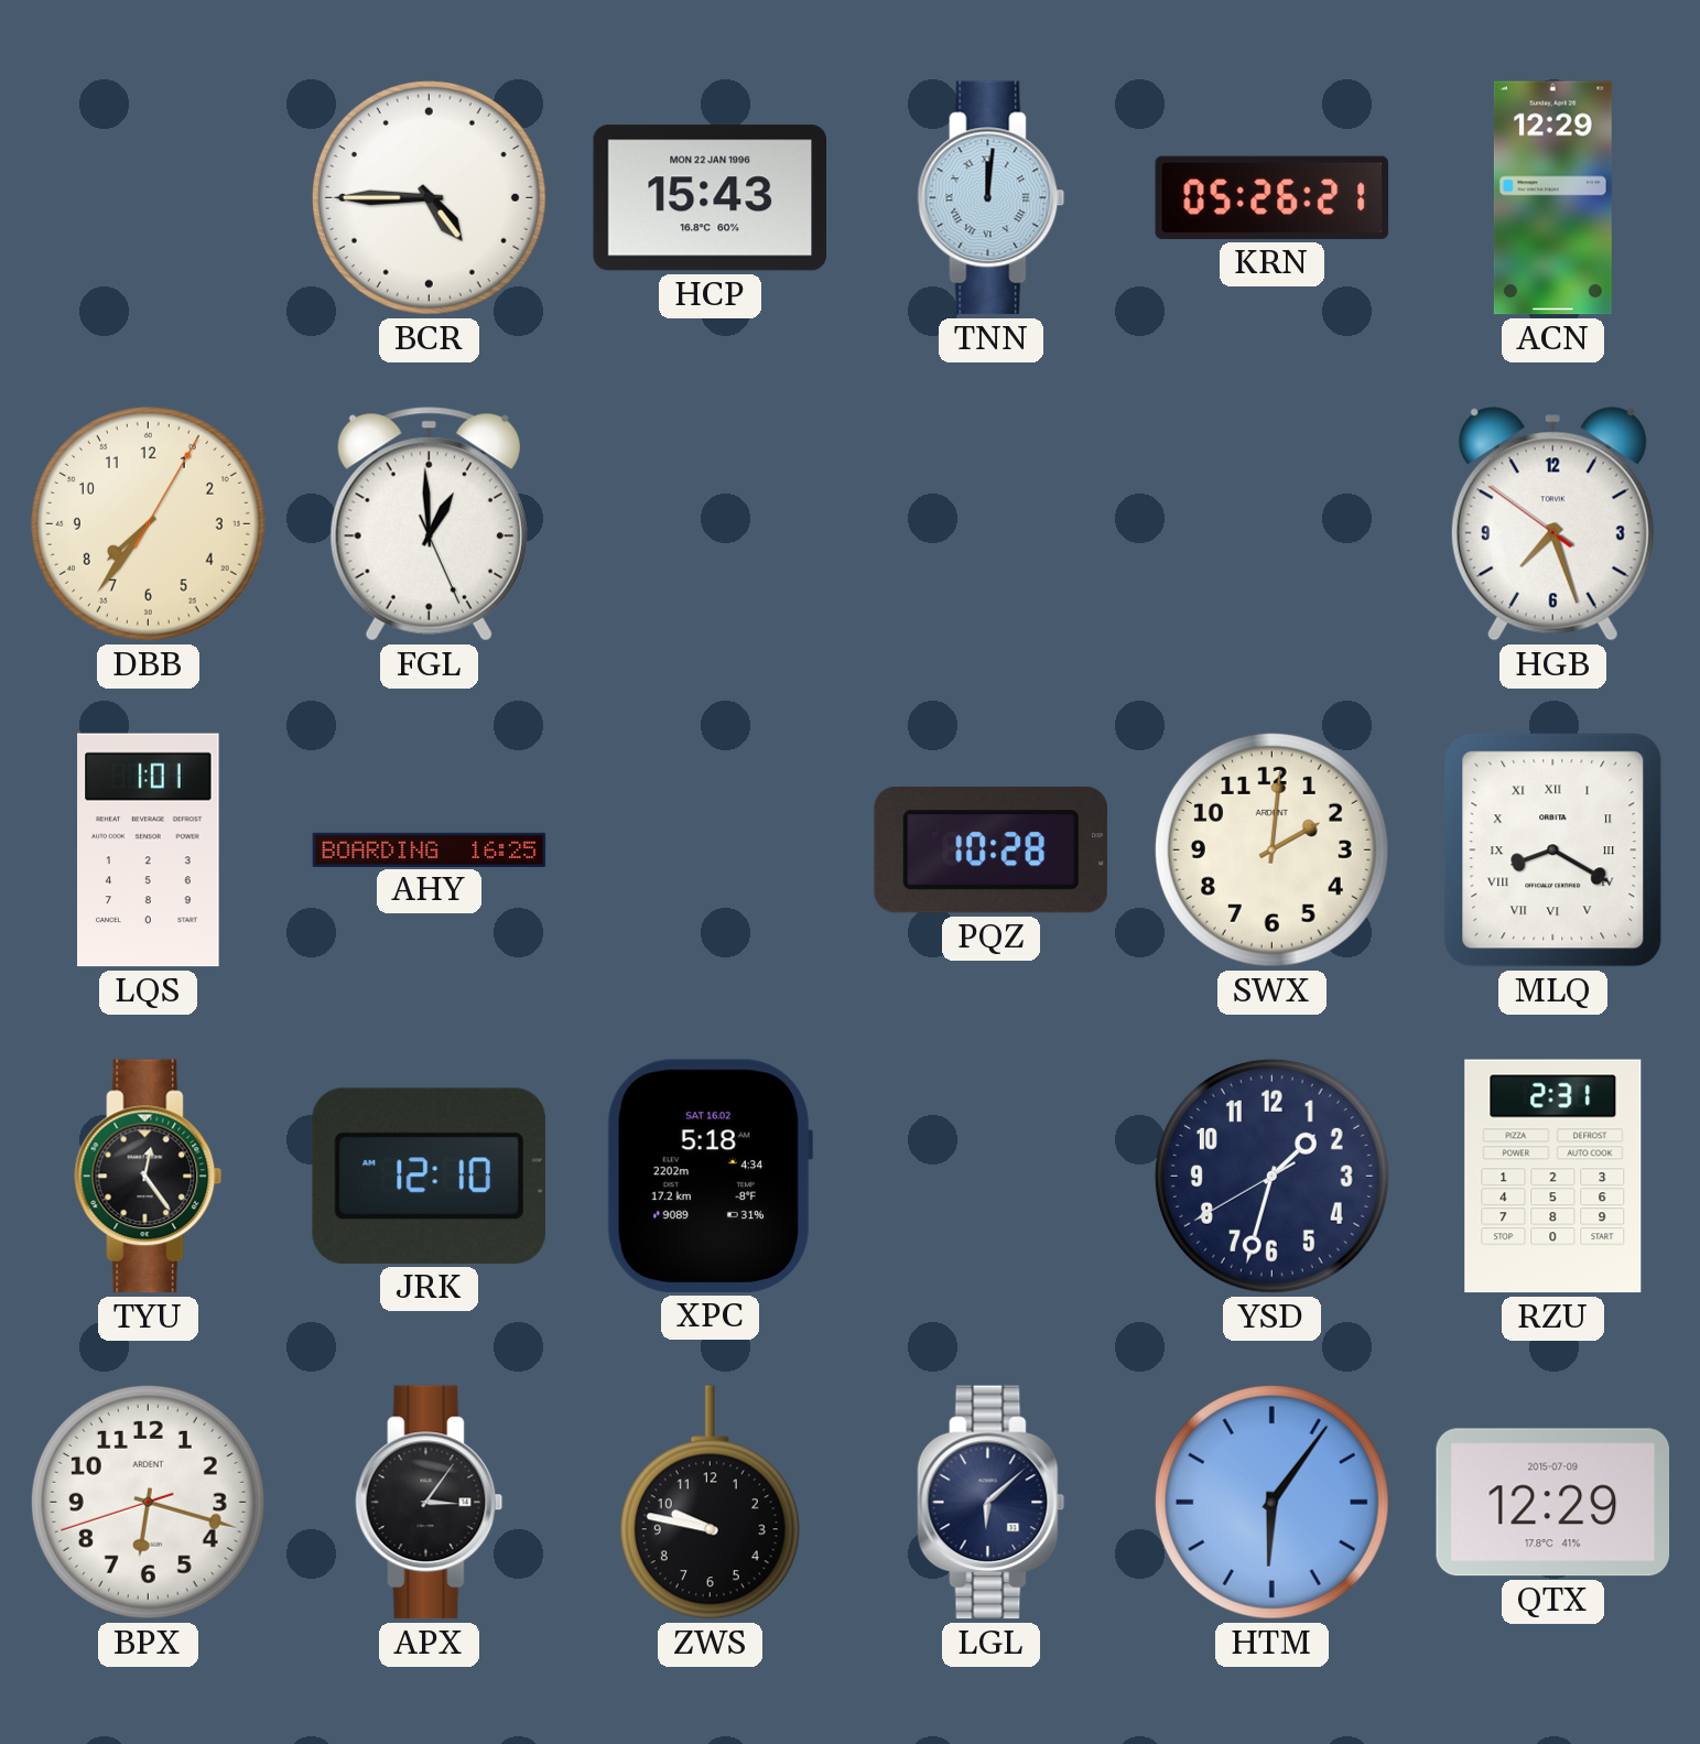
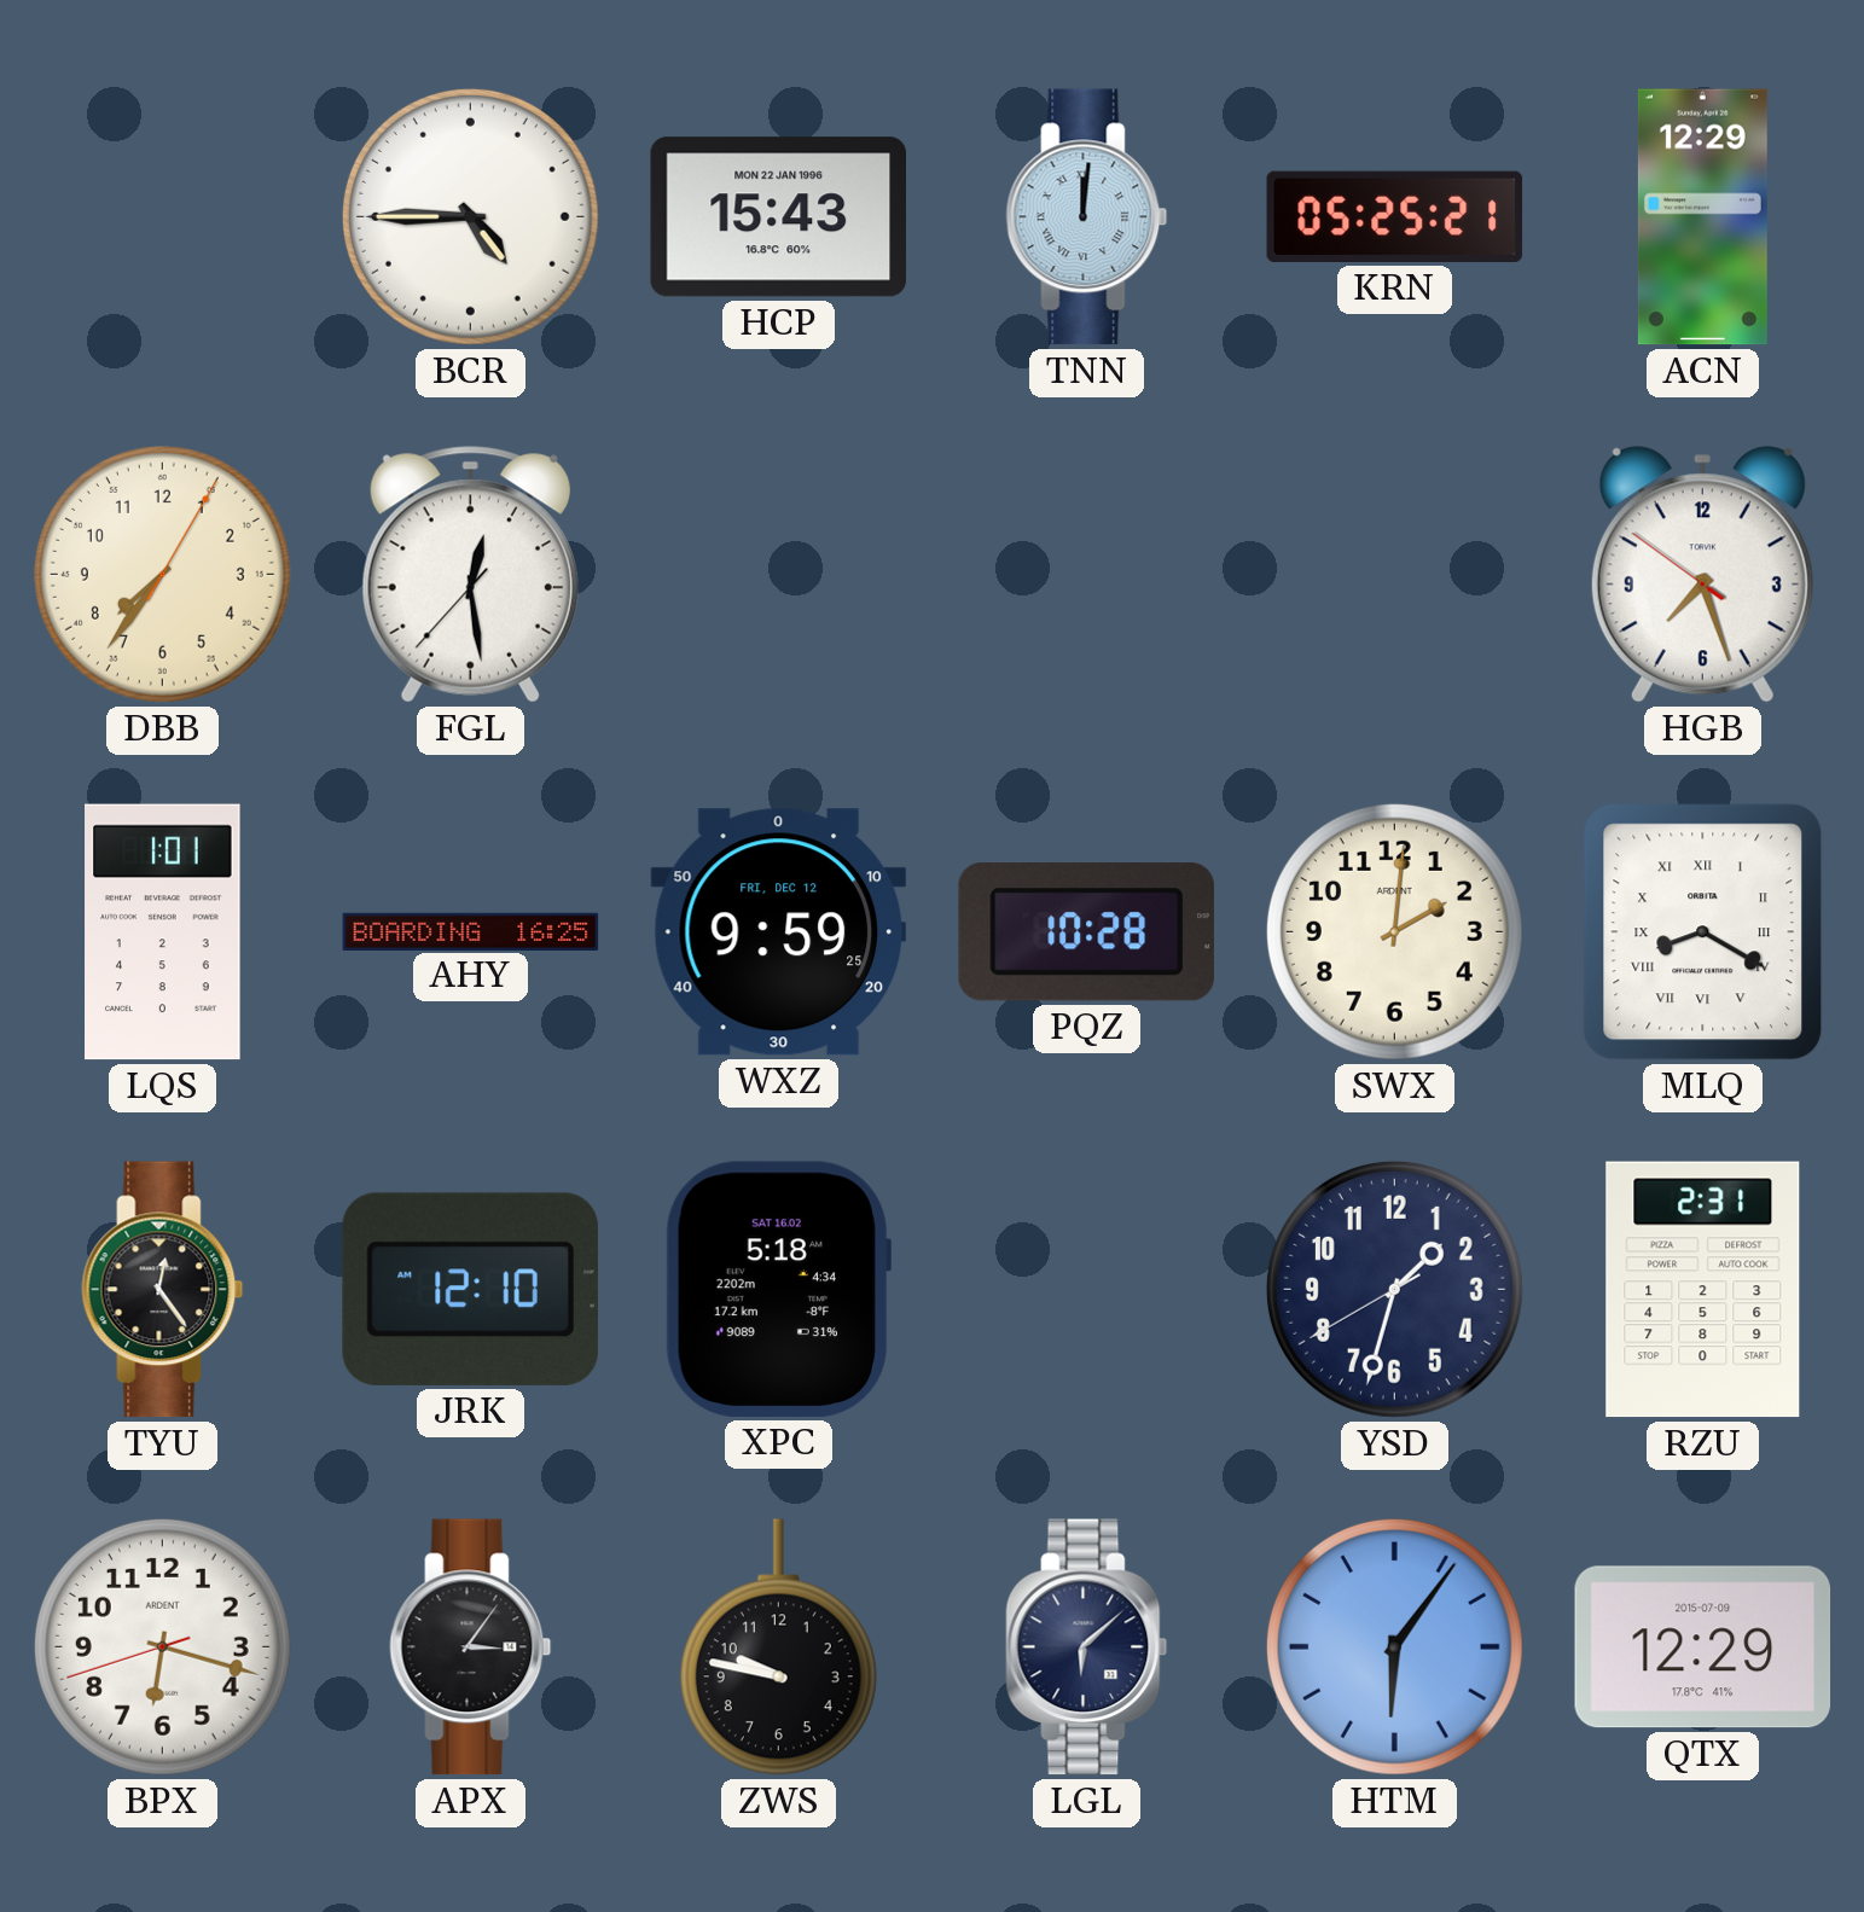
KRN: 05:26 -> 05:25 (1395, 216)
FGL: 12:59 -> 12:28 (470, 575)
WXZ: none -> 9:59 (779, 932)
